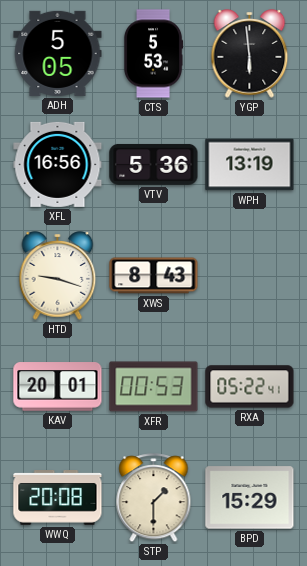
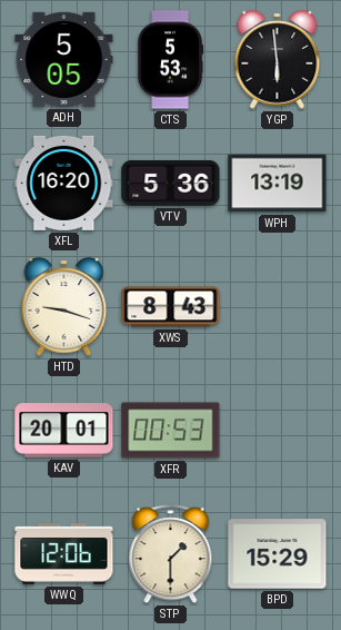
XFL: 16:56 -> 16:20 (64, 183)
RXA: 05:22 -> none (250, 387)
WWQ: 20:08 -> 12:06 (64, 554)
